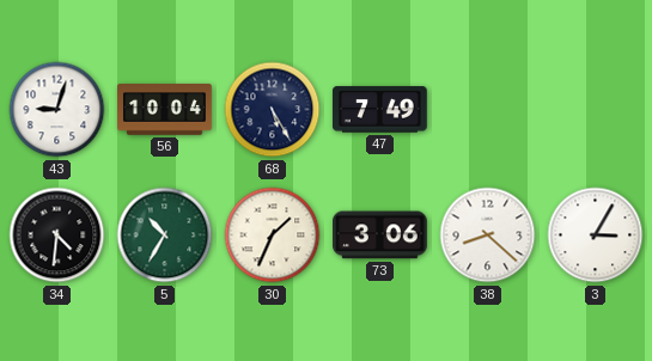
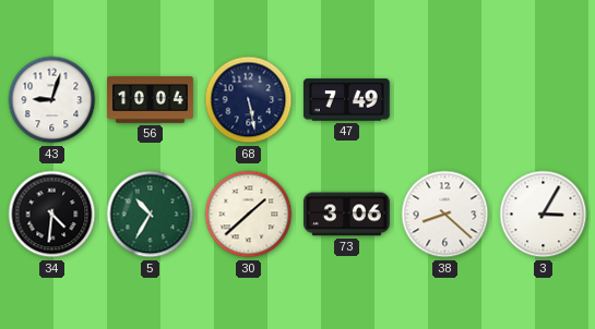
68: 5:25 -> 5:28 (249, 100)
30: 1:34 -> 1:38 (249, 215)
